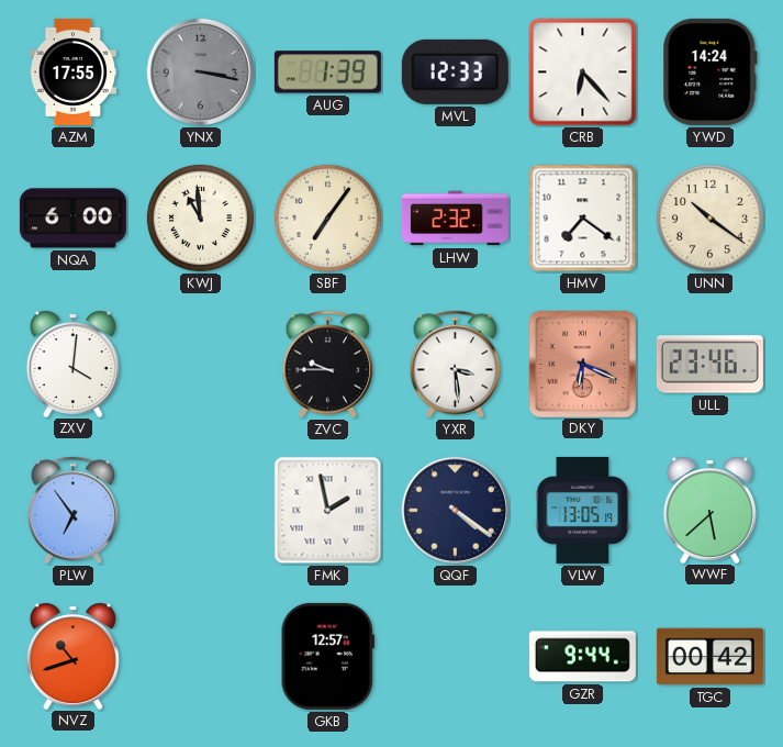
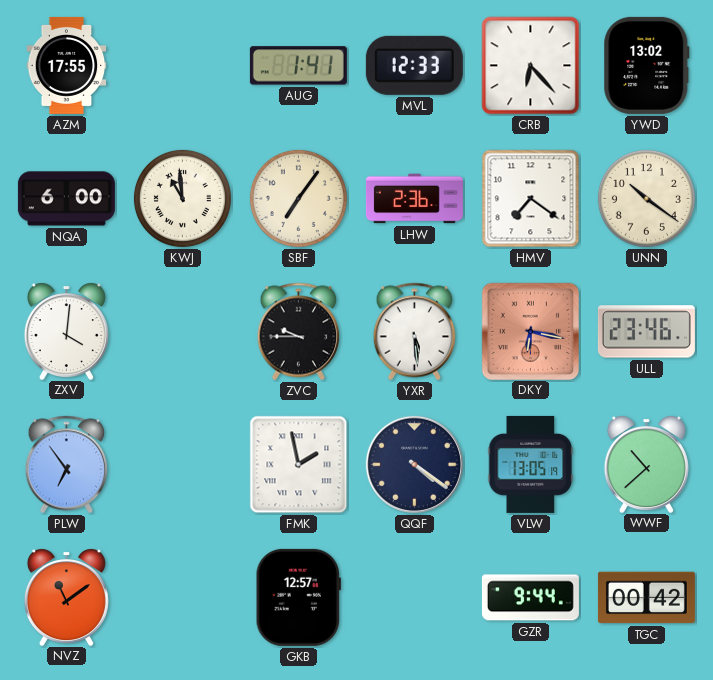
YNX: 3:17 -> none (200, 71)
AUG: 1:39 -> 1:41 (298, 66)
YWD: 14:24 -> 13:02 (647, 65)
LHW: 2:32 -> 2:36 (414, 199)
YXR: 3:29 -> 5:29 (415, 332)
DKY: 6:19 -> 6:17 (530, 331)
WWF: 5:38 -> 10:38 (646, 464)
NVZ: 10:42 -> 11:09 (66, 597)
